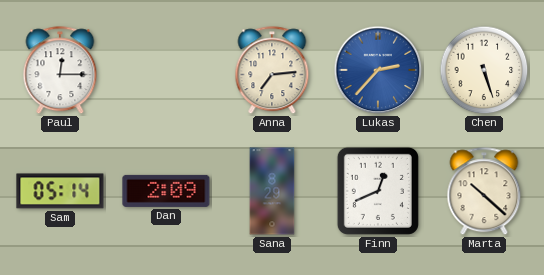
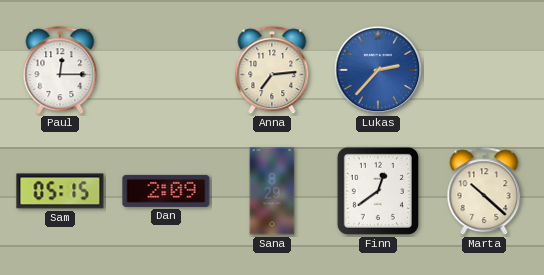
Chen: 5:27 -> none (484, 70)
Sam: 05:14 -> 05:15 (60, 191)
Finn: 12:41 -> 12:39 (378, 191)
